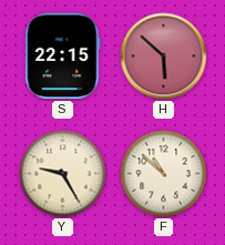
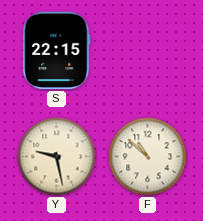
H: 5:52 -> none (164, 57)
Y: 9:25 -> 9:28 (57, 157)
